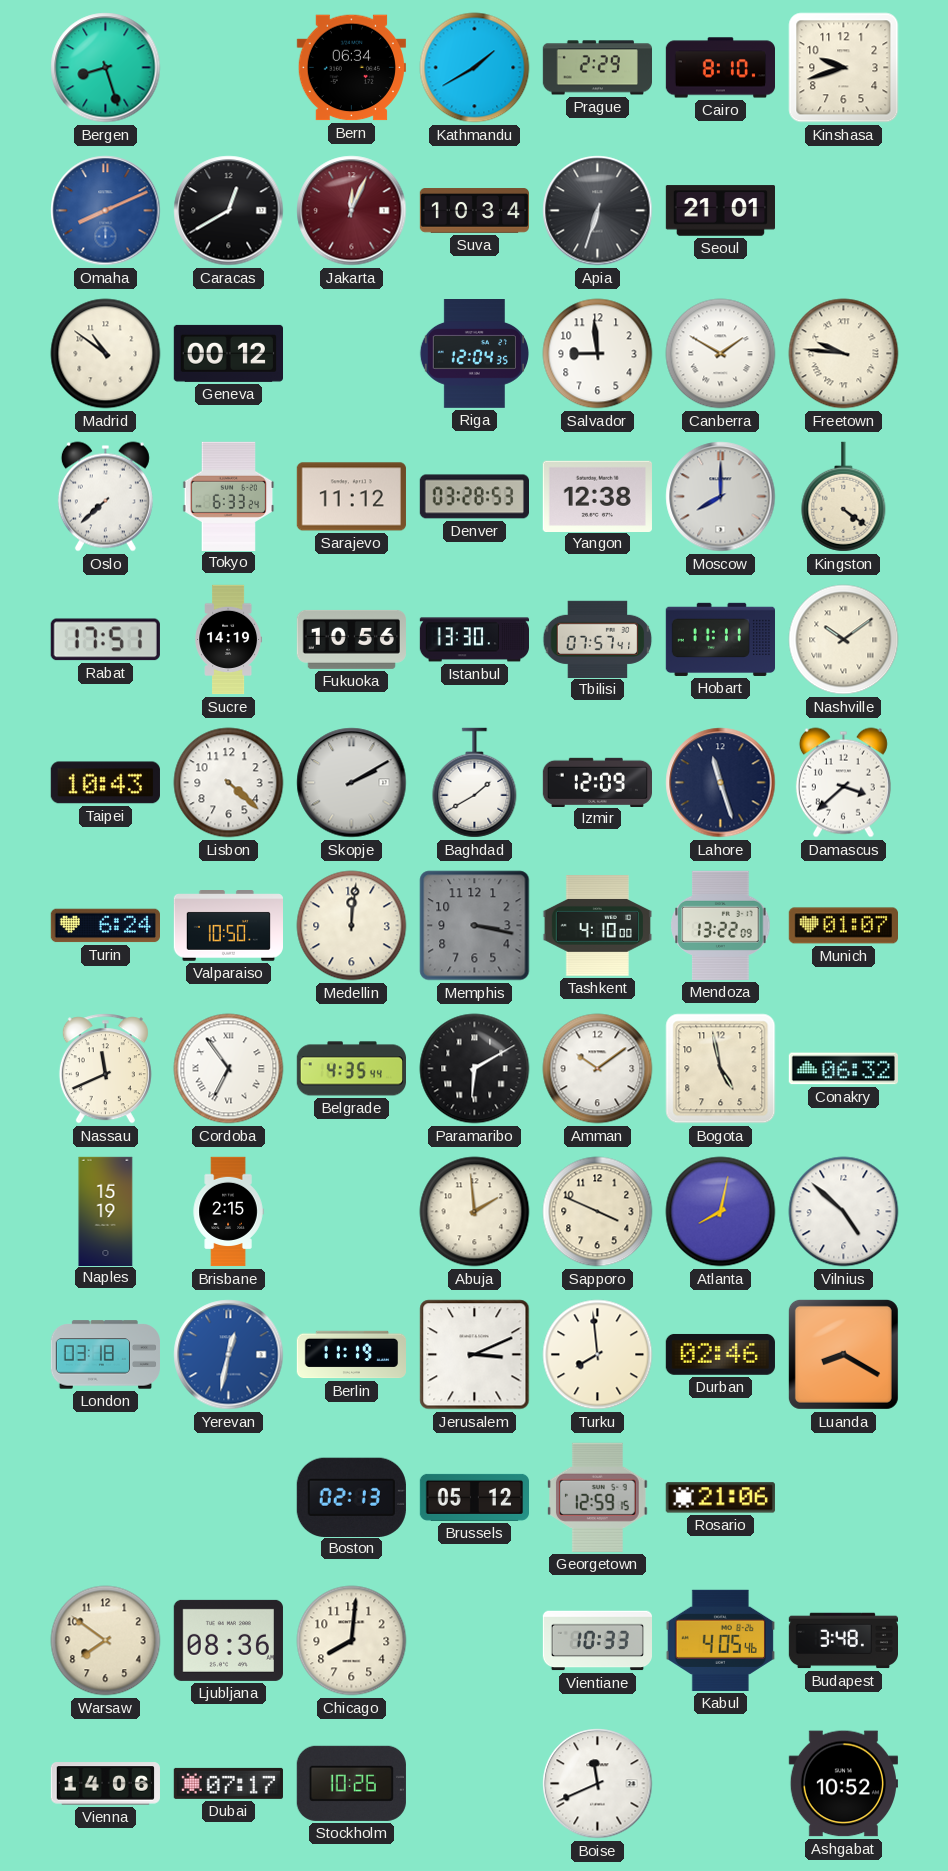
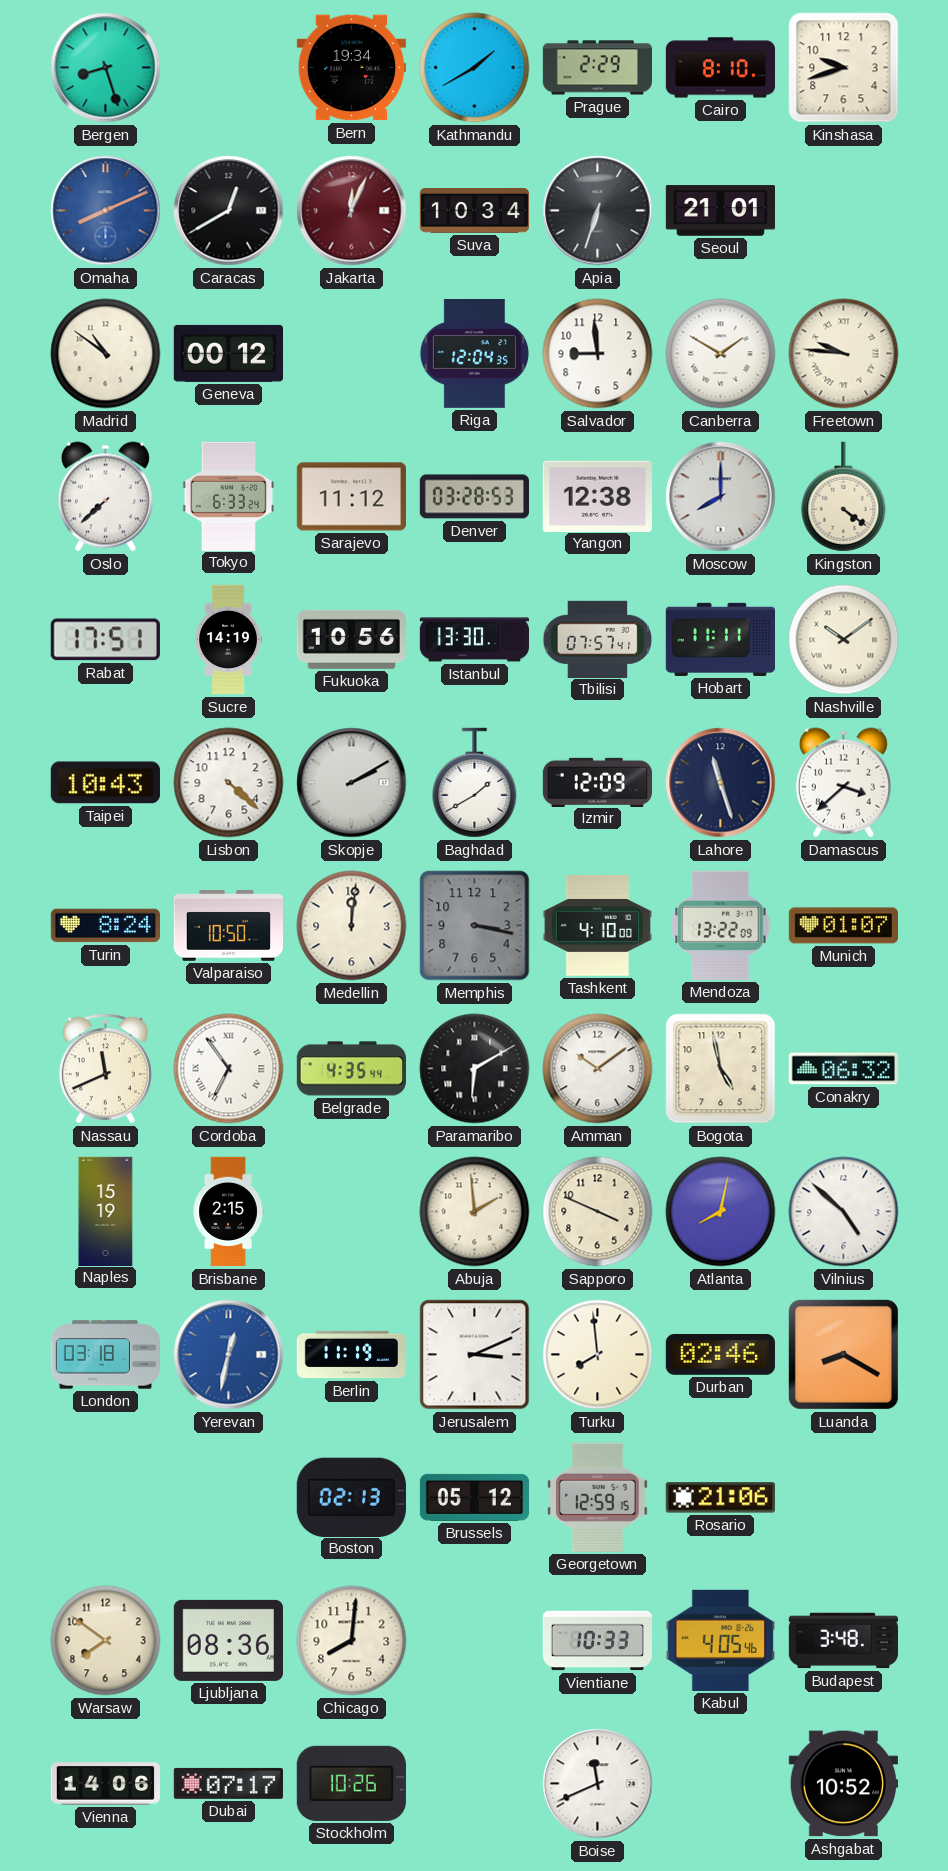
Bern: 06:34 -> 19:34 (351, 68)
Turin: 6:24 -> 8:24 (105, 926)
